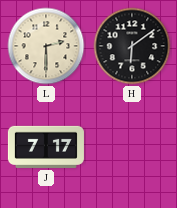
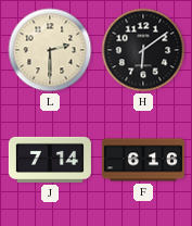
J: 7:17 -> 7:14 (50, 160)
F: none -> 6:16 (143, 160)
